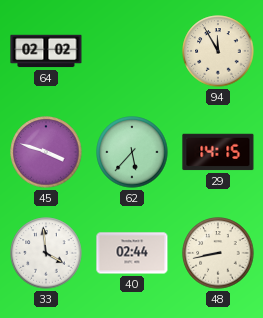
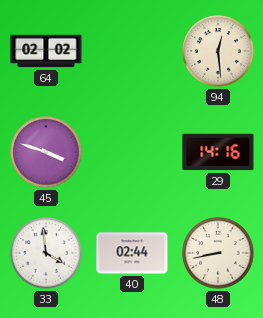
94: 11:55 -> 12:29 (218, 51)
62: 5:37 -> none (132, 152)
29: 14:15 -> 14:16 (218, 152)
